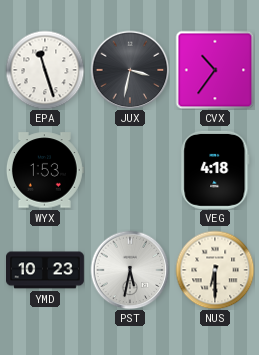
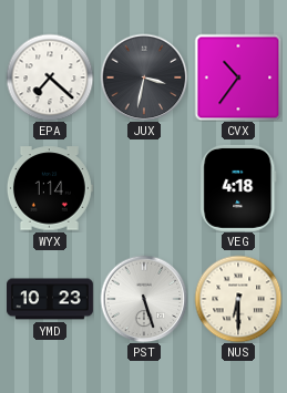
EPA: 11:27 -> 7:22 (50, 77)
WYX: 1:53 -> 1:14 (50, 188)
PST: 5:32 -> 5:27 (144, 299)
